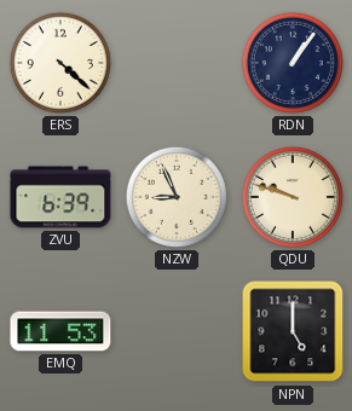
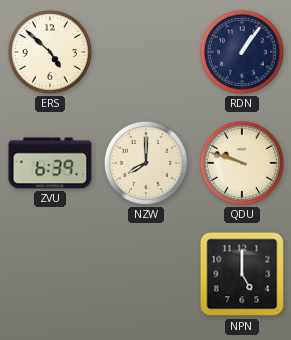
ERS: 4:22 -> 4:52 (50, 52)
NZW: 8:56 -> 8:00 (146, 163)
EMQ: 11:53 -> none (60, 331)
